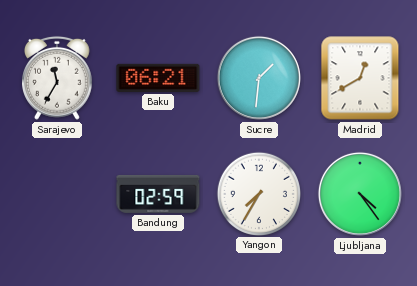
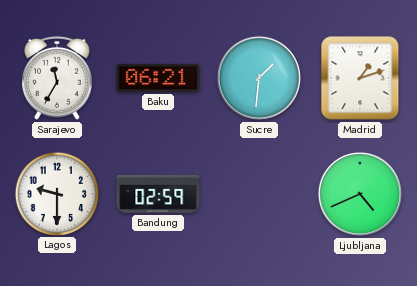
Madrid: 12:40 -> 1:12 (360, 78)
Lagos: none -> 9:30 (56, 193)
Yangon: 7:35 -> none (258, 193)
Ljubljana: 4:24 -> 4:41 (360, 194)
